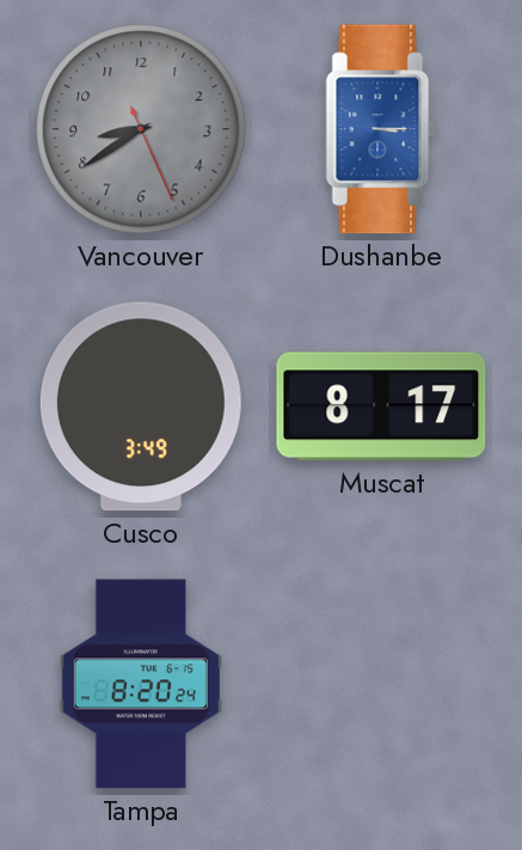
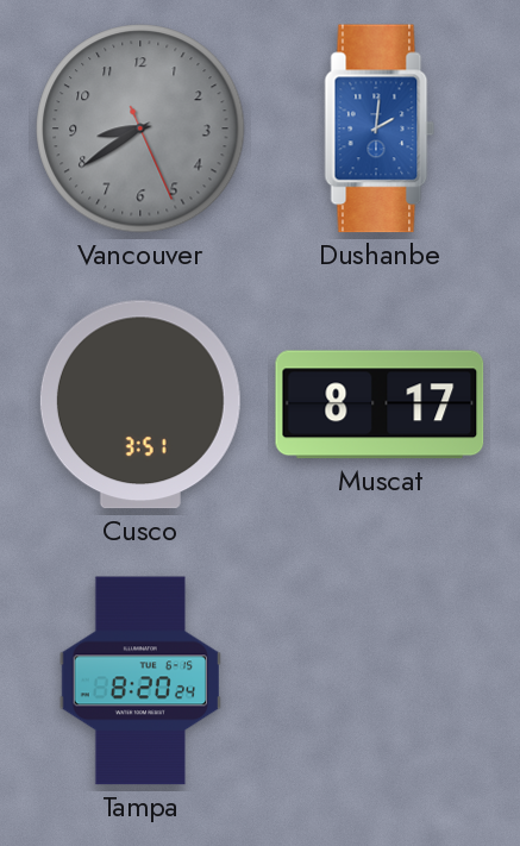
Dushanbe: 3:15 -> 2:01 (380, 129)
Cusco: 3:49 -> 3:51 (140, 405)
